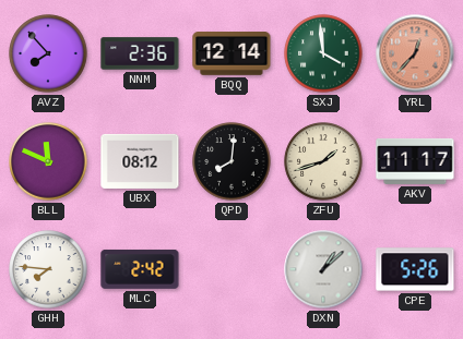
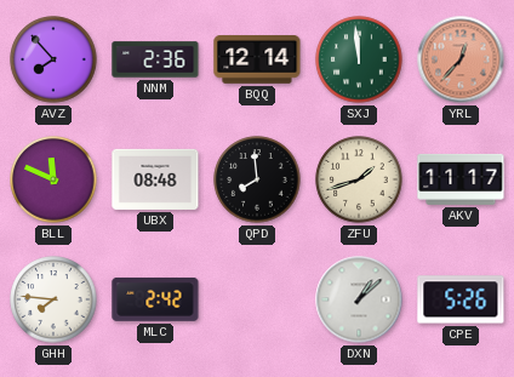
SXJ: 3:59 -> 11:59 (359, 59)
UBX: 08:12 -> 08:48 (155, 179)
QPD: 8:01 -> 7:59 (257, 179)
